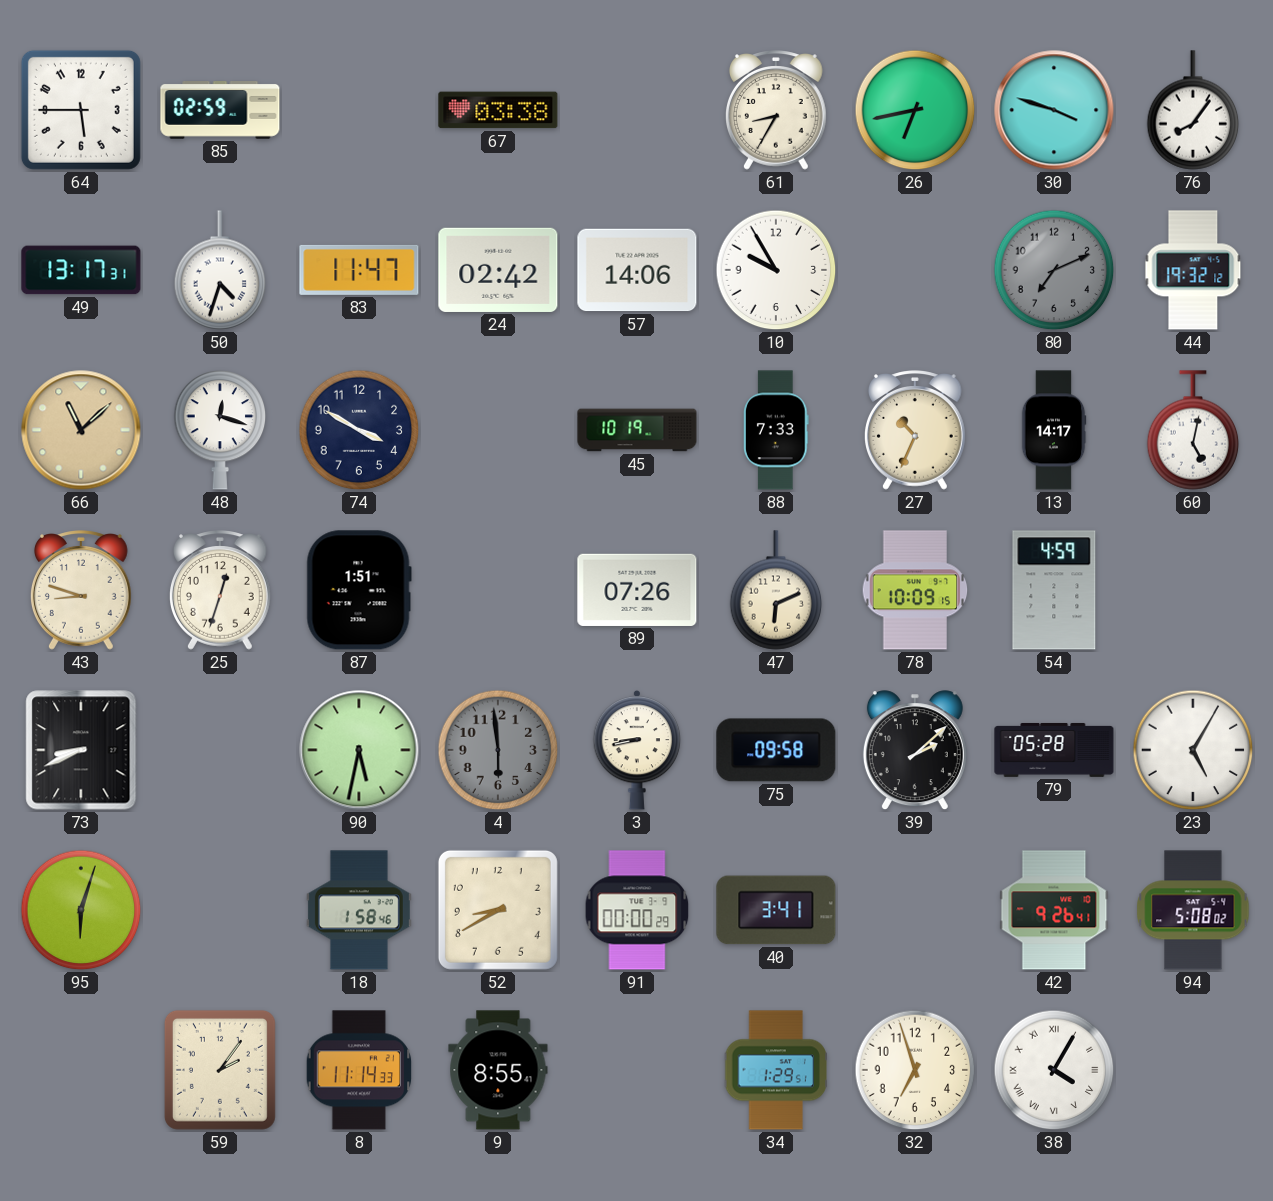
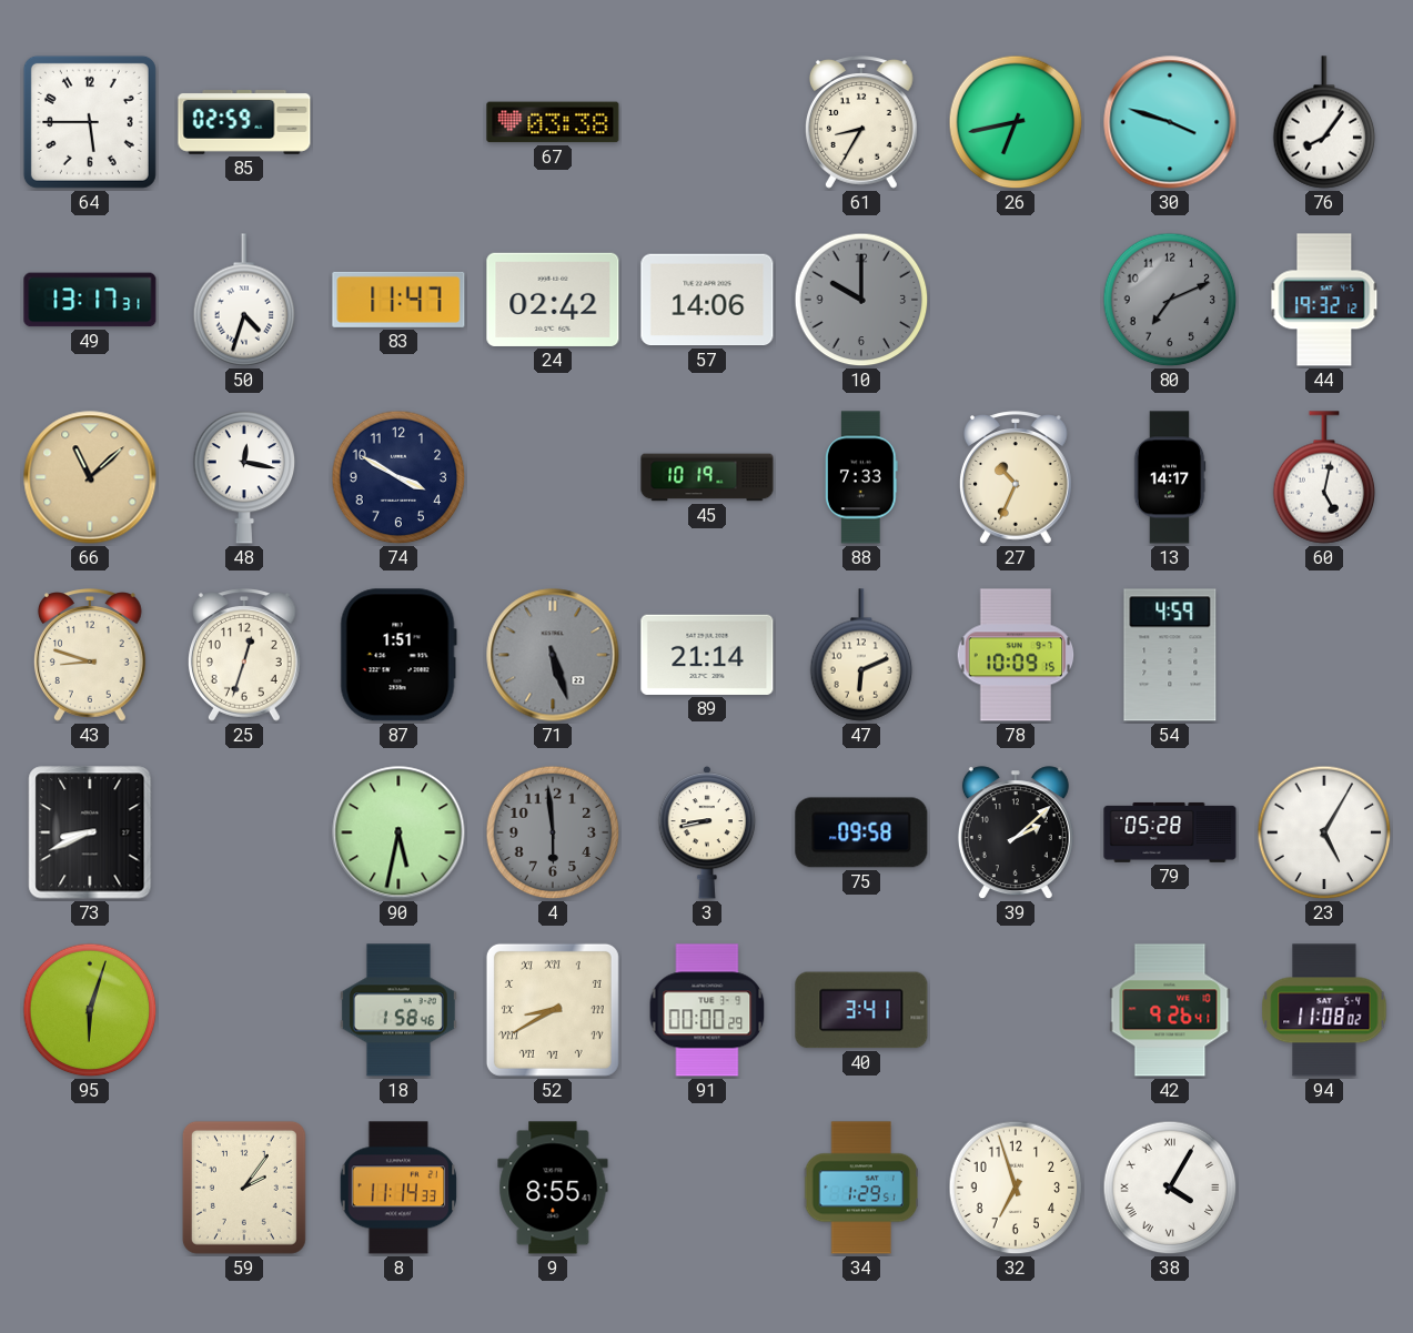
10: 9:55 -> 10:00 (861, 300)
10 dial: white -> grey (861, 300)
48: 12:18 -> 12:17 (244, 477)
71: none -> 5:27 (553, 655)
89: 07:26 -> 21:14 (707, 655)
52 numerals: Arabic -> Roman (553, 1010)
94: 5:08 -> 11:08 (1324, 1010)
